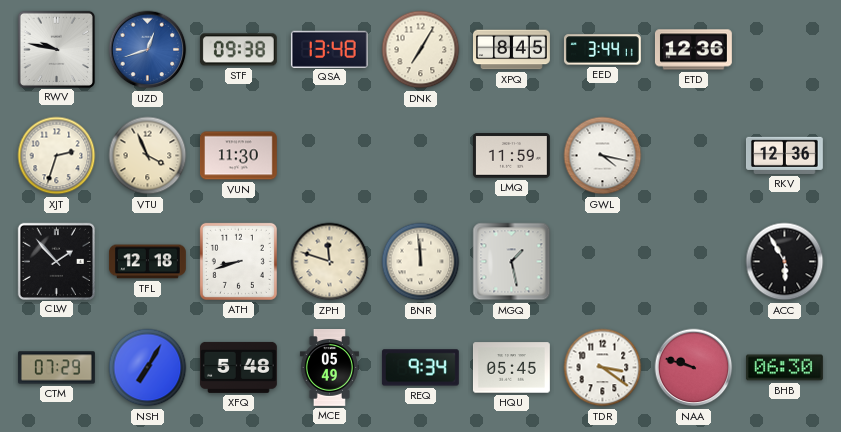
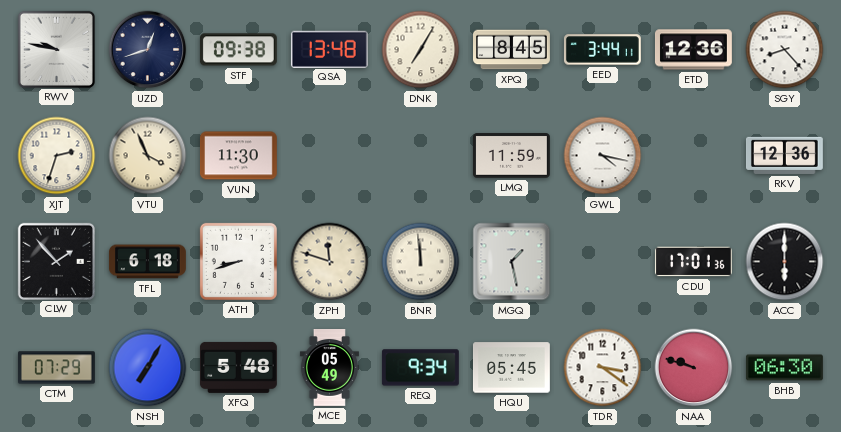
UZD dial: blue -> navy (148, 50)
SGY: none -> 8:23 (785, 50)
TFL: 12:18 -> 6:18 (147, 262)
CDU: none -> 17:01 (693, 262)
ACC: 5:55 -> 6:00 (785, 262)
